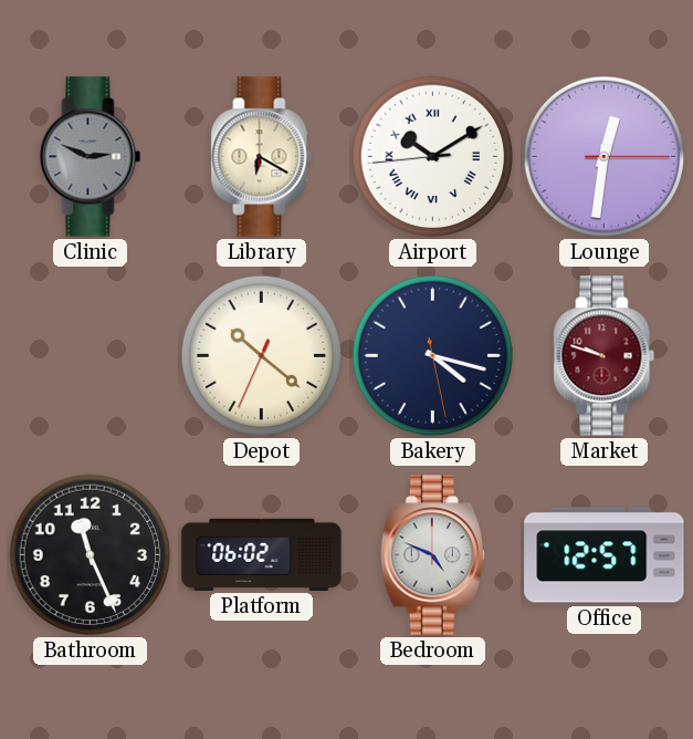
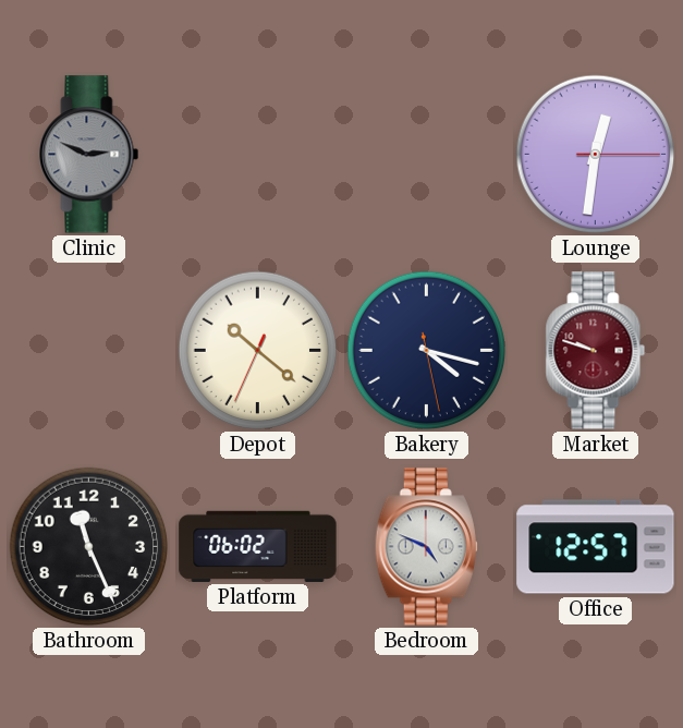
Library: 6:20 -> none (262, 157)
Airport: 10:09 -> none (433, 157)
